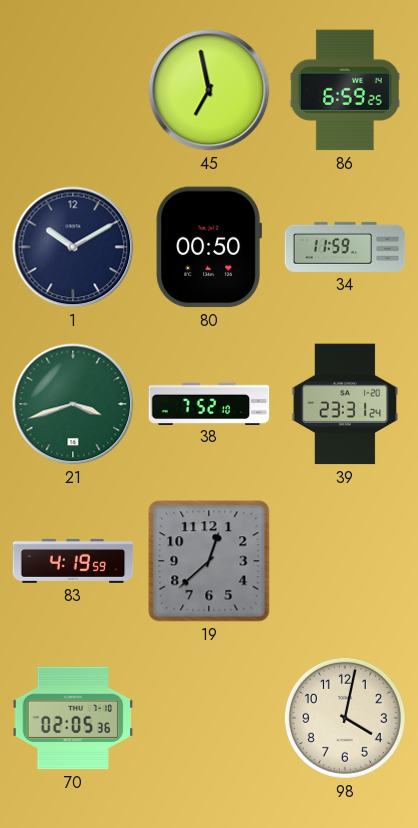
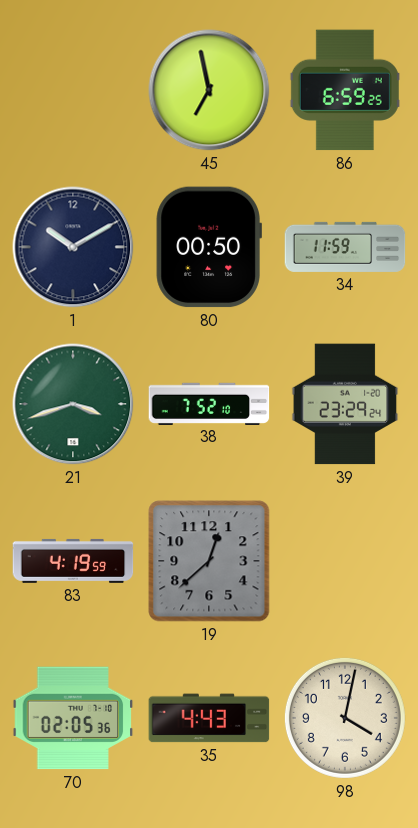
39: 23:31 -> 23:29 (345, 404)
35: none -> 4:43 (209, 718)
